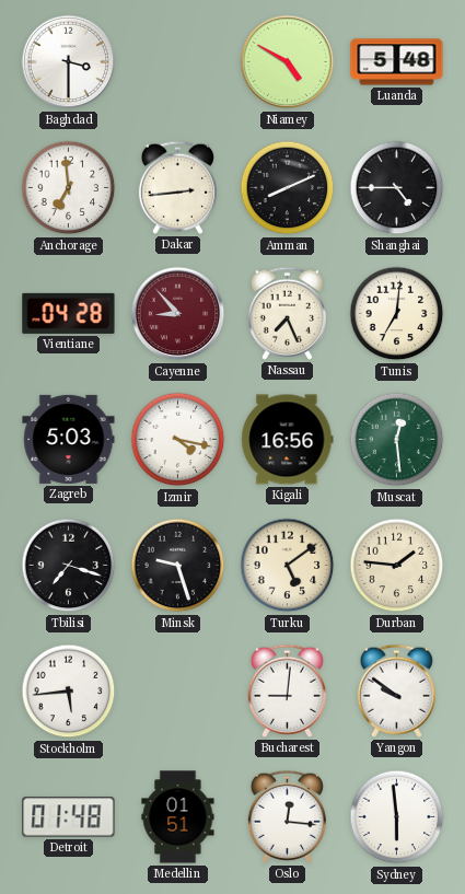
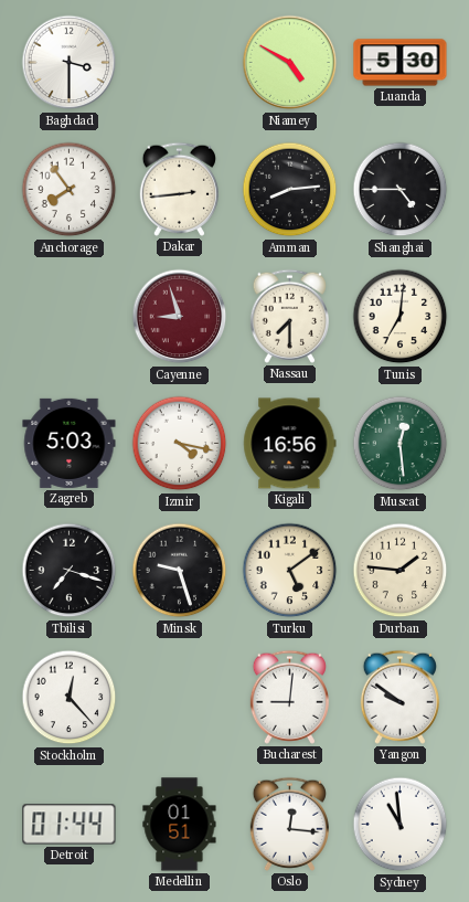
Luanda: 5:48 -> 5:30 (401, 63)
Anchorage: 6:59 -> 7:54 (70, 190)
Amman: 8:11 -> 8:14 (290, 190)
Vientiane: 04:28 -> none (69, 313)
Cayenne: 8:53 -> 8:57 (180, 317)
Nassau: 7:26 -> 7:30 (289, 316)
Stockholm: 5:44 -> 12:23 (70, 698)
Detroit: 01:48 -> 01:44 (70, 825)
Sydney: 5:59 -> 10:59 (401, 825)
